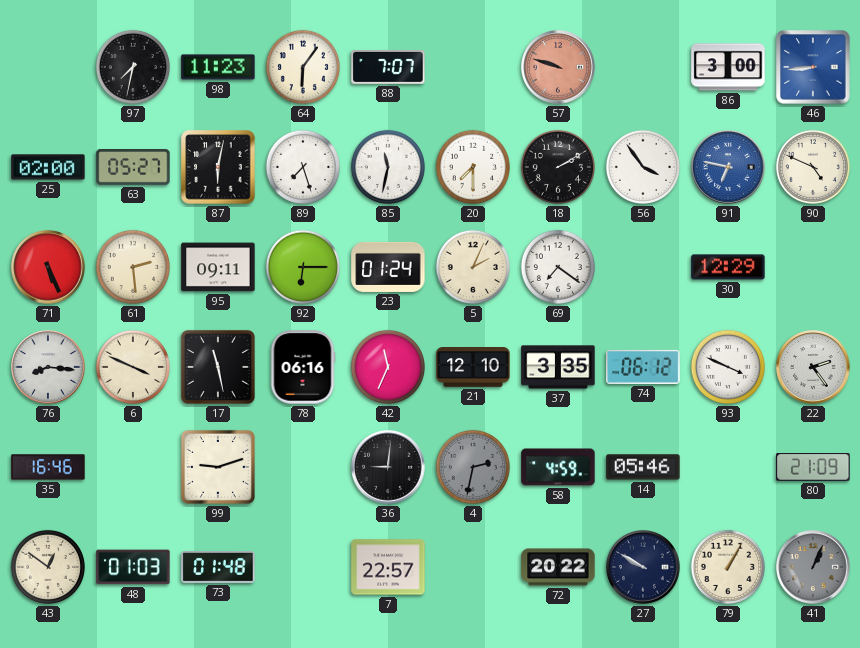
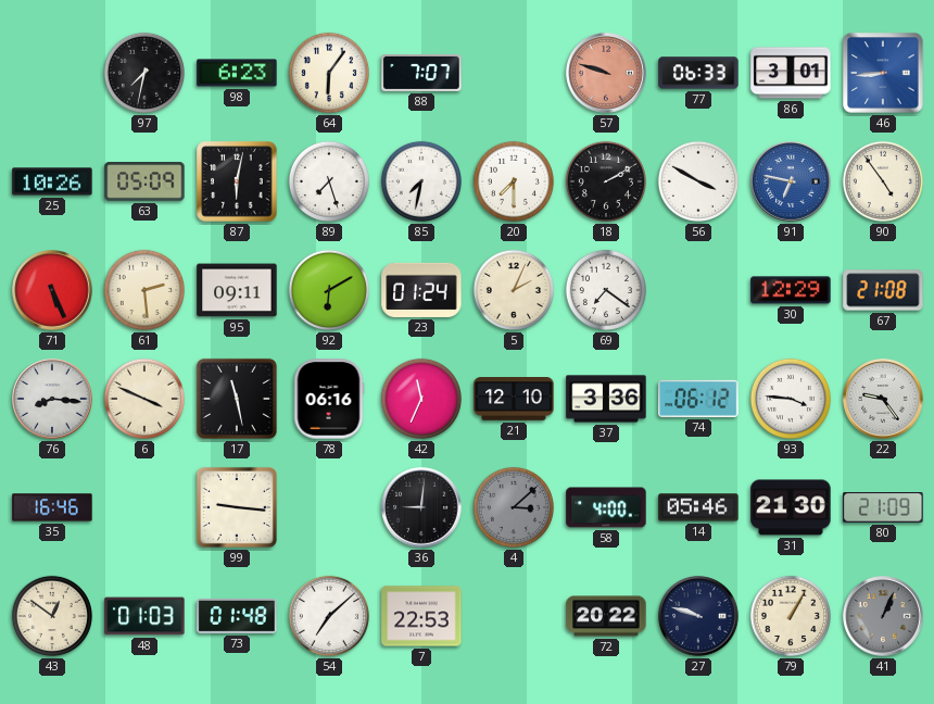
98: 11:23 -> 6:23 (237, 73)
77: none -> 06:33 (698, 73)
86: 3:00 -> 3:01 (791, 73)
25: 02:00 -> 10:26 (52, 181)
63: 05:27 -> 05:09 (144, 181)
85: 11:32 -> 7:32 (421, 181)
56: 3:54 -> 3:50 (698, 181)
90: 4:49 -> 4:54 (883, 181)
92: 6:15 -> 6:10 (329, 290)
67: none -> 21:08 (883, 290)
37: 3:35 -> 3:36 (606, 399)
93: 3:49 -> 3:46 (791, 399)
22: 2:24 -> 9:24 (883, 399)
99: 9:12 -> 9:16 (237, 507)
4: 2:32 -> 3:08 (514, 507)
58: 4:59 -> 4:00 (606, 507)
31: none -> 21:30 (791, 507)
54: none -> 7:08 (329, 616)
7: 22:57 -> 22:53 (421, 616)
27: 9:50 -> 9:48 (698, 616)
